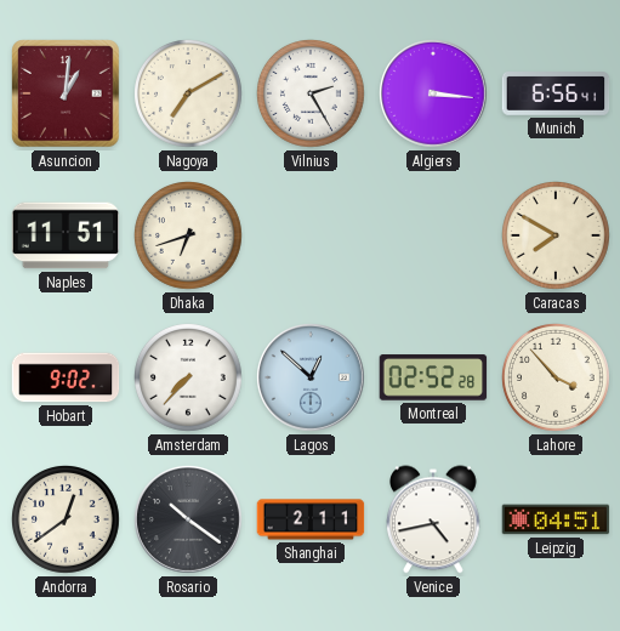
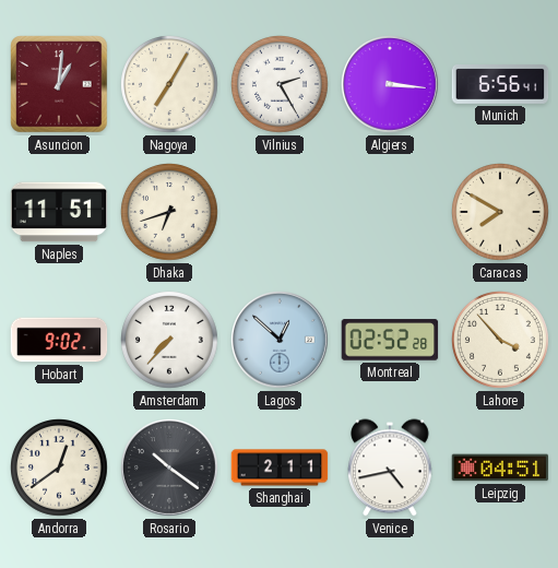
Nagoya: 7:10 -> 7:05 (170, 85)
